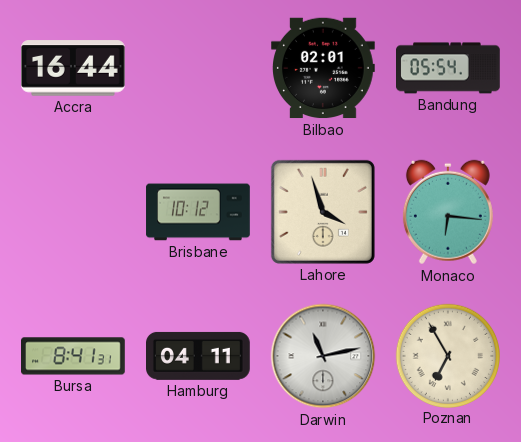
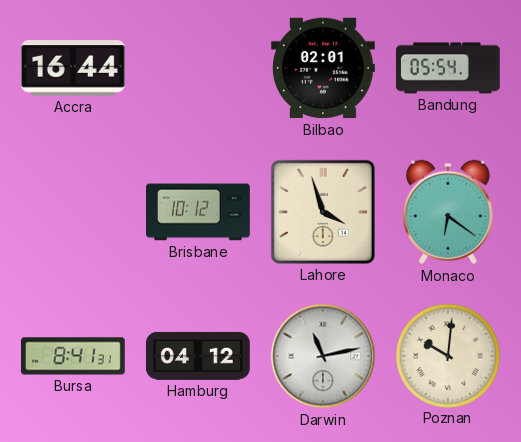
Monaco: 6:16 -> 6:21 (448, 212)
Hamburg: 04:11 -> 04:12 (199, 356)
Poznan: 6:55 -> 10:01 (447, 355)
